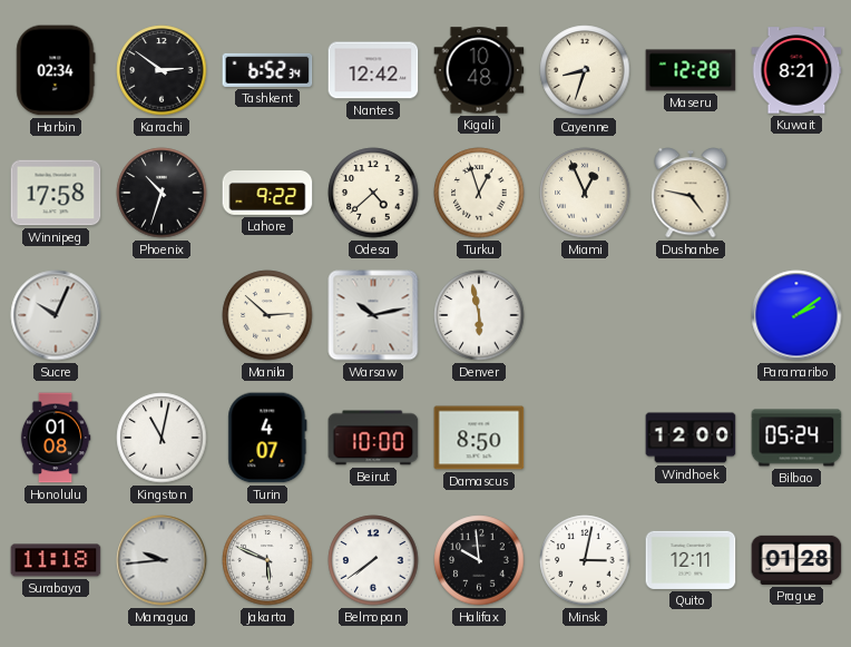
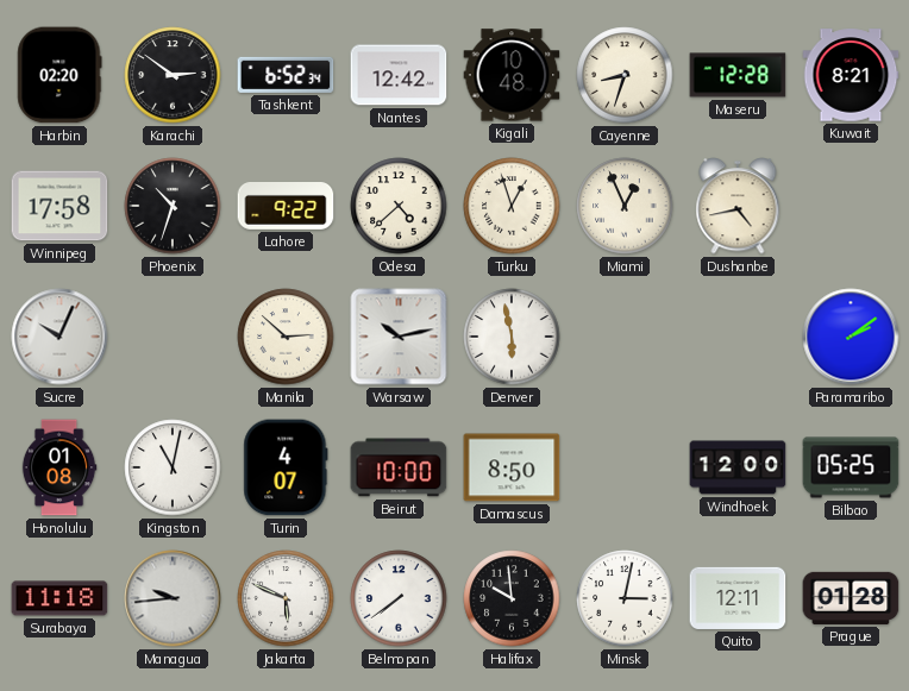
Harbin: 02:34 -> 02:20 (59, 75)
Dushanbe: 4:47 -> 4:43 (738, 206)
Bilbao: 05:24 -> 05:25 (851, 467)
